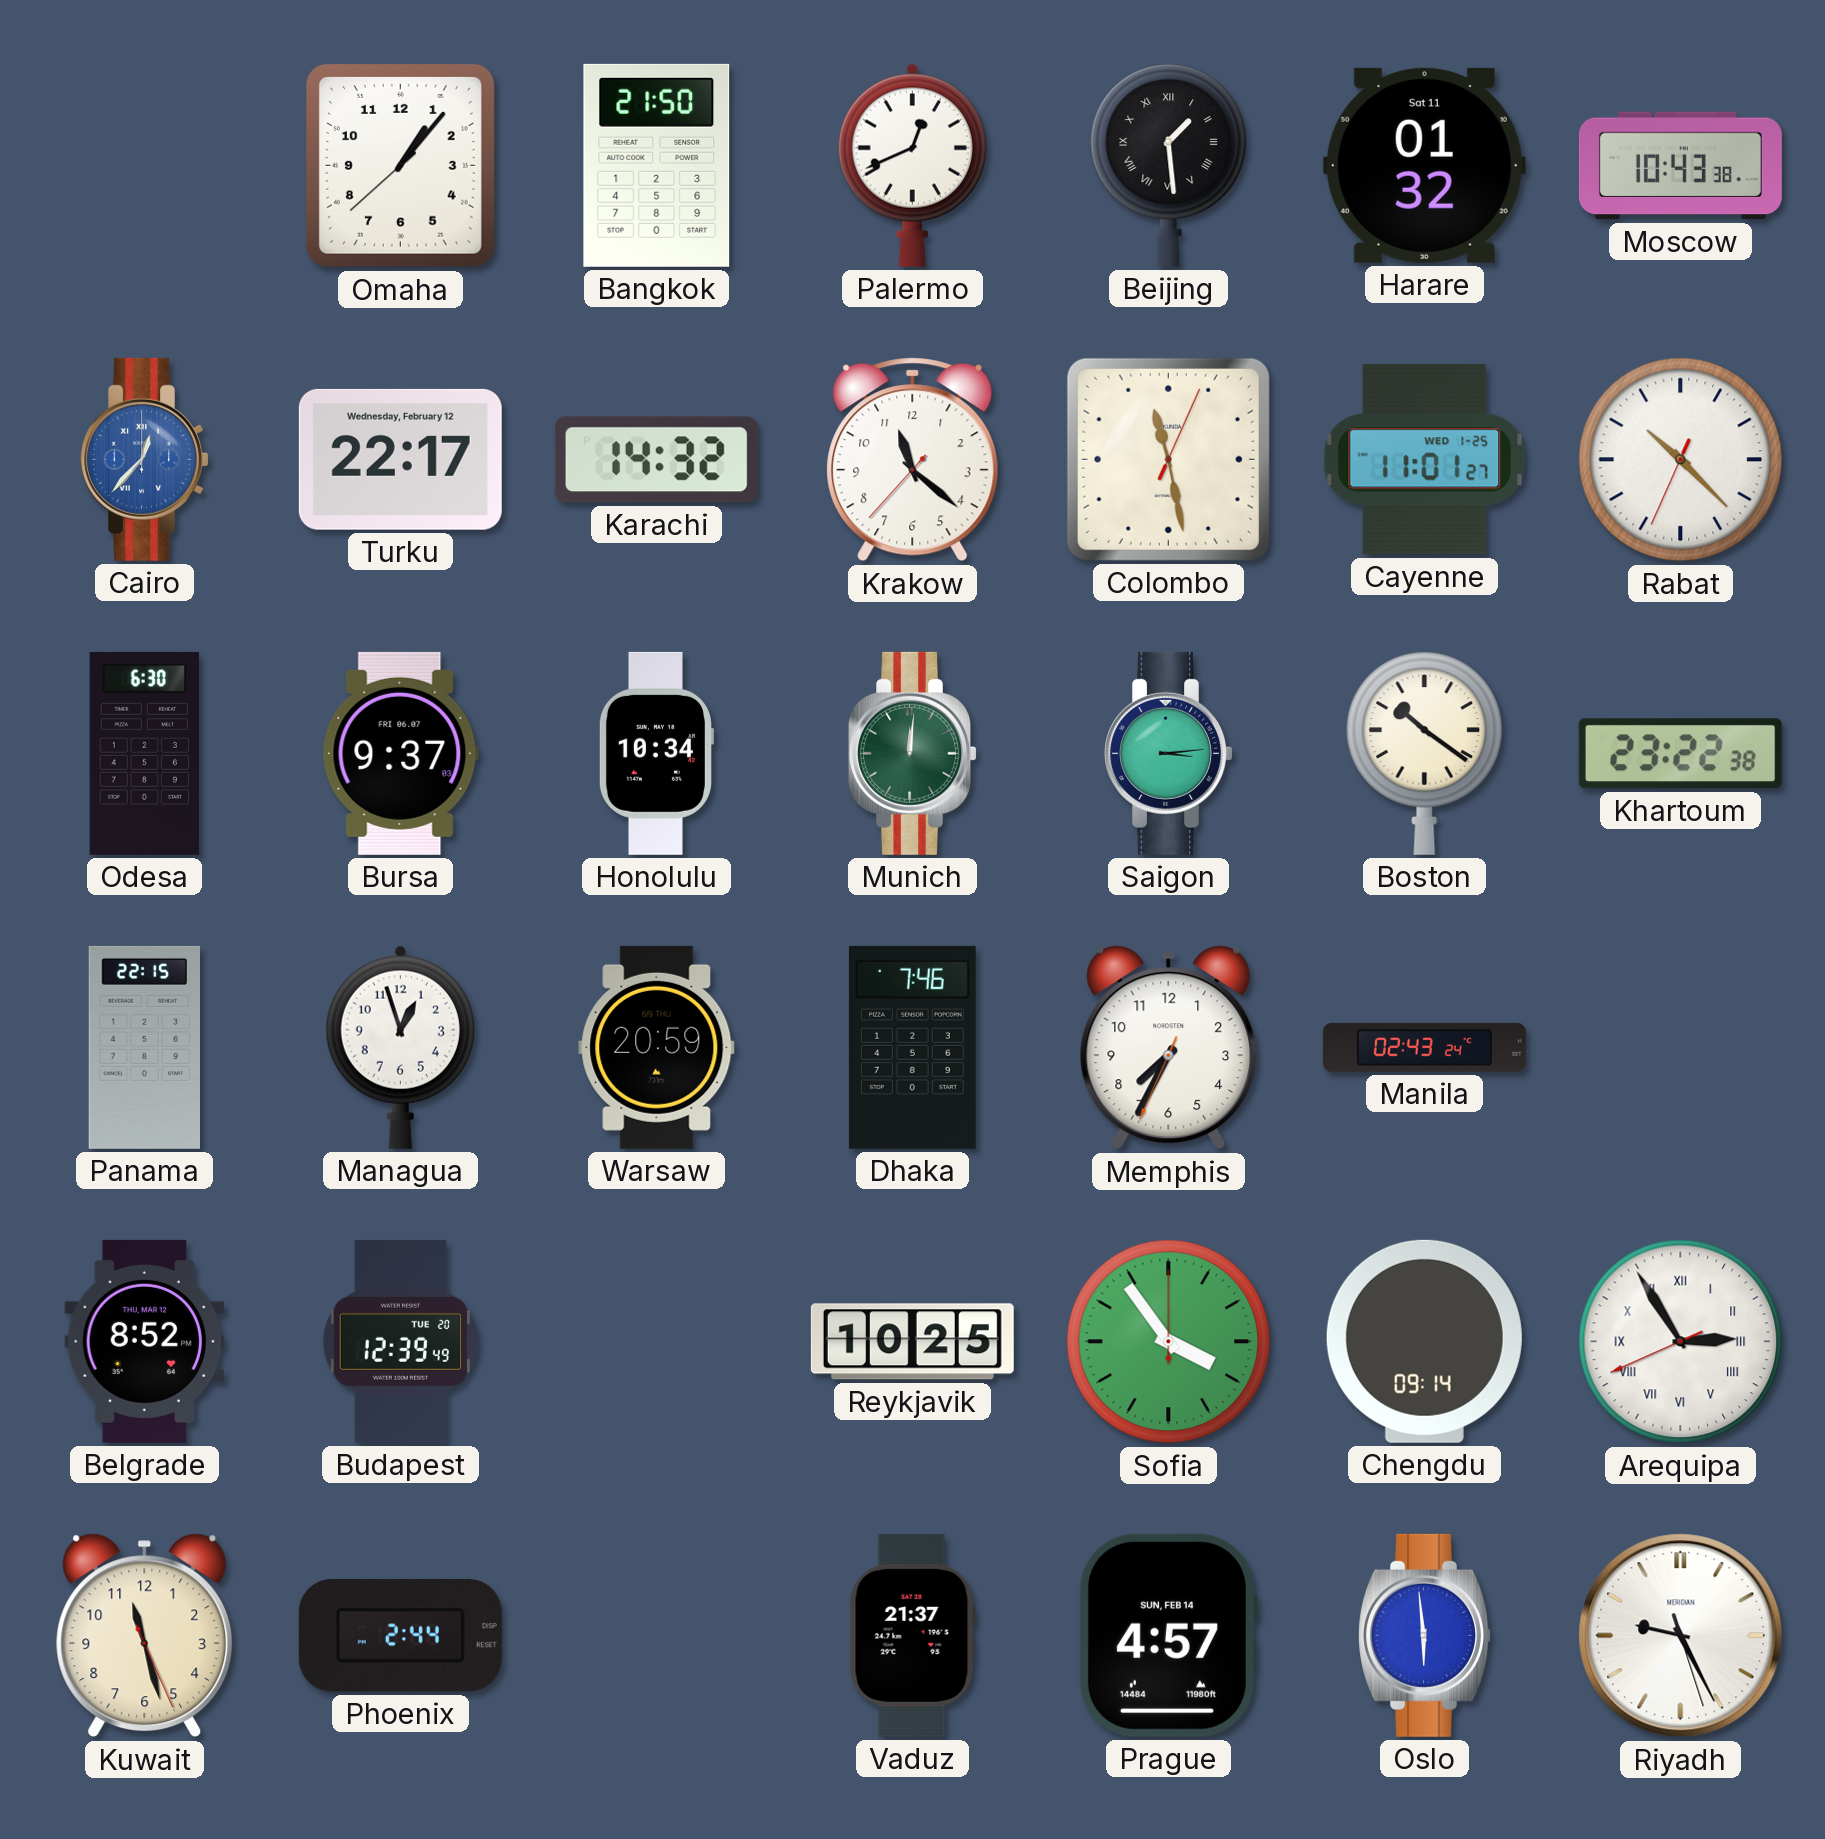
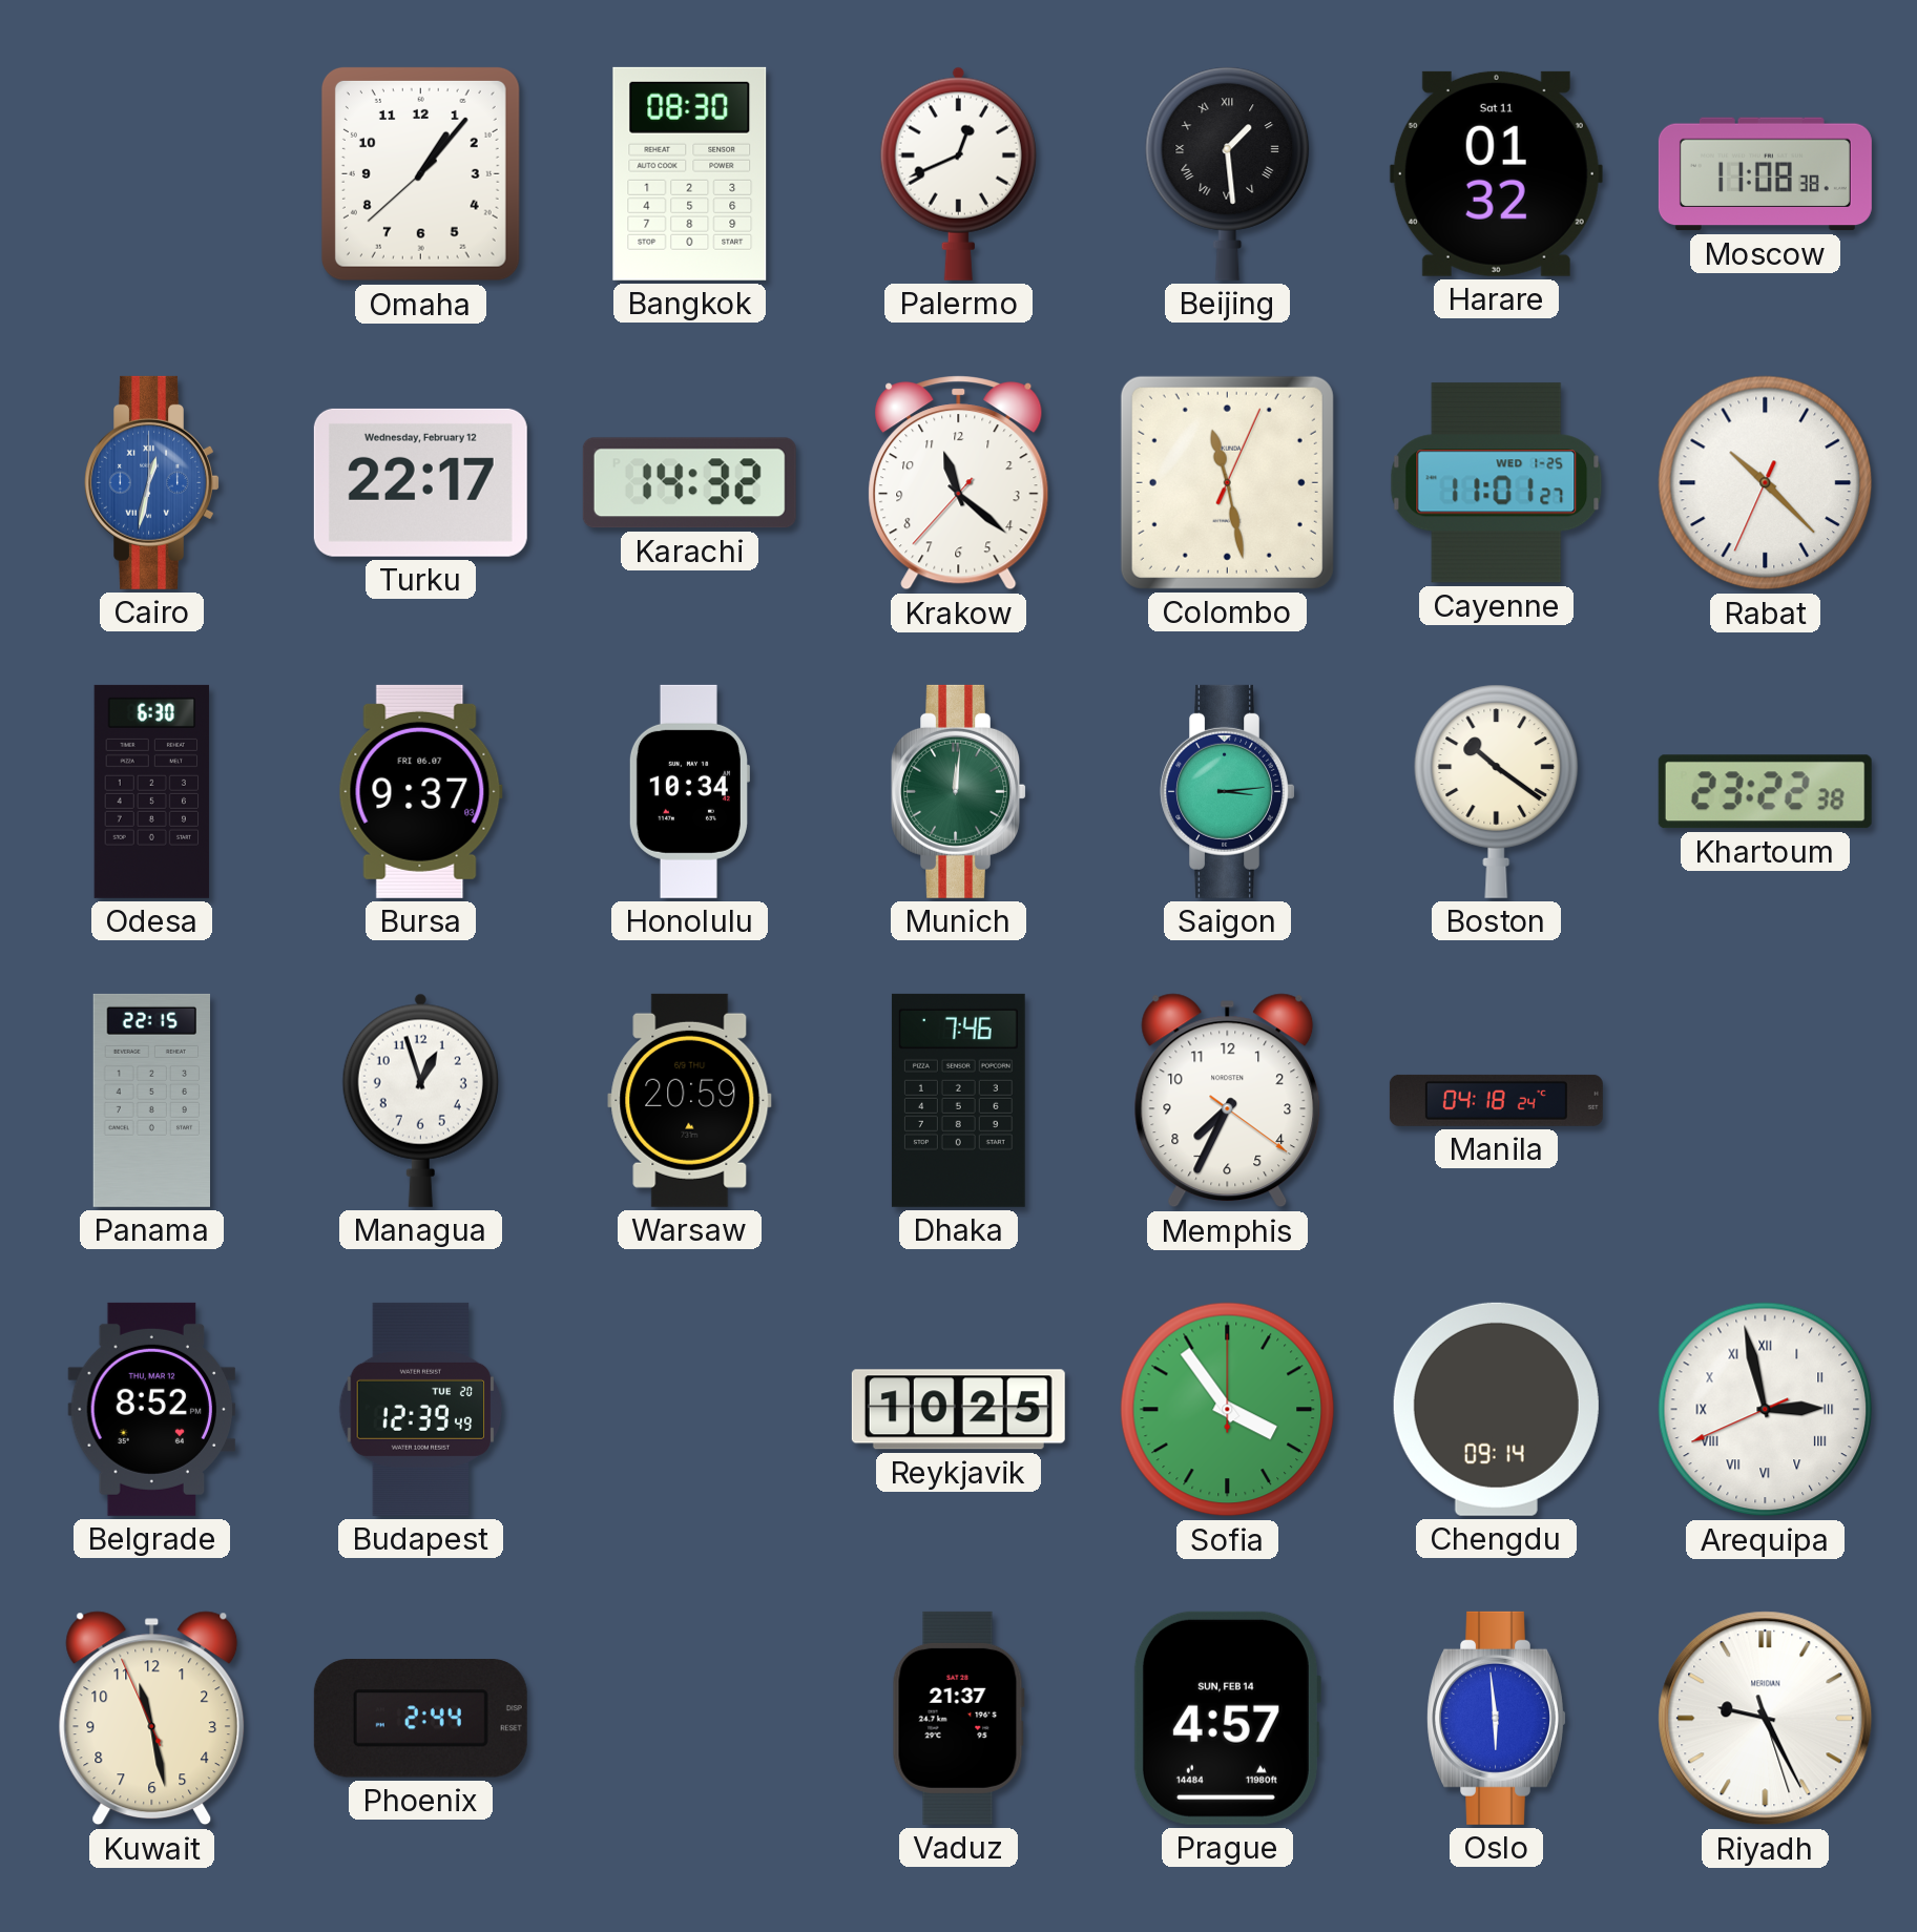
Bangkok: 21:50 -> 08:30 (690, 173)
Moscow: 10:43 -> 11:08 (1765, 174)
Cairo: 12:37 -> 12:32 (151, 482)
Memphis: 7:34:34 -> 7:34:21 (1228, 1101)
Manila: 02:43 -> 04:18 (1496, 1100)
Arequipa: 2:54 -> 2:57 (1766, 1410)
Kuwait: 11:27:26 -> 11:27:56 (152, 1719)
